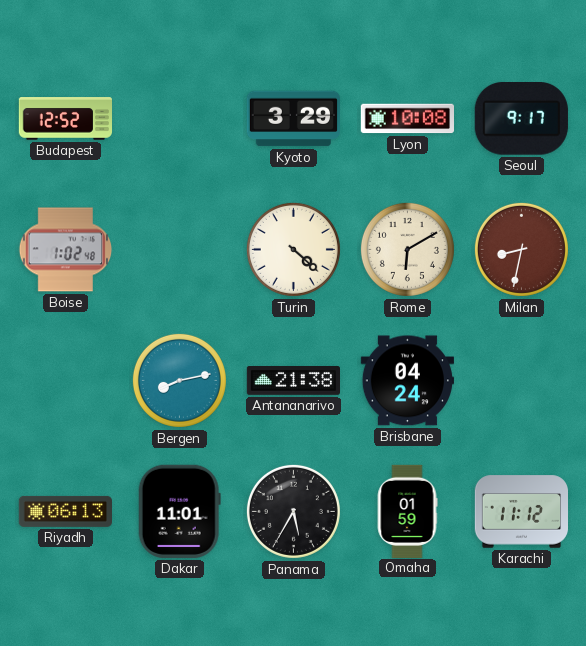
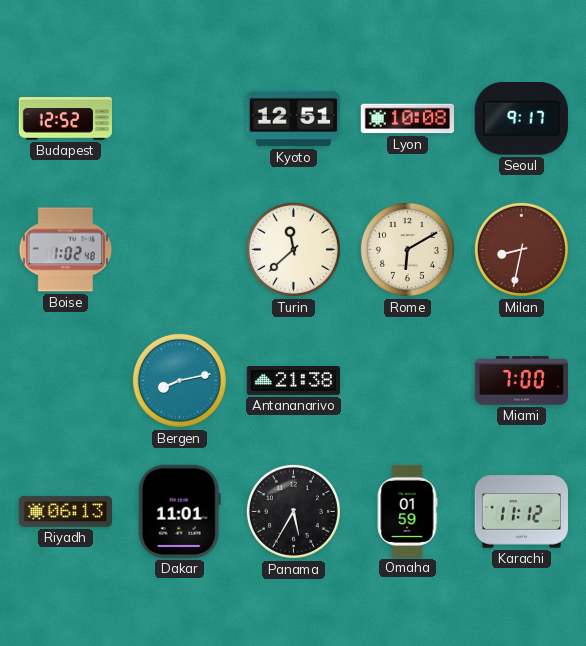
Kyoto: 3:29 -> 12:51 (293, 119)
Turin: 4:22 -> 11:38 (293, 249)
Brisbane: 04:24 -> none (407, 381)
Miami: none -> 7:00 (521, 381)
